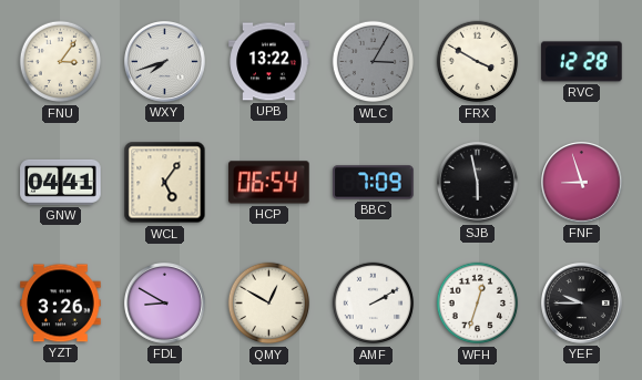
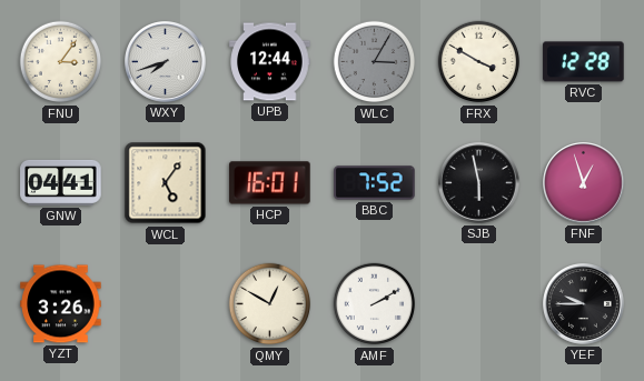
UPB: 13:22 -> 12:44 (270, 62)
HCP: 06:54 -> 16:01 (270, 183)
BBC: 7:09 -> 7:52 (375, 183)
FNF: 8:57 -> 12:57 (584, 183)
FDL: 8:50 -> none (165, 304)
WFH: 12:33 -> none (478, 304)
